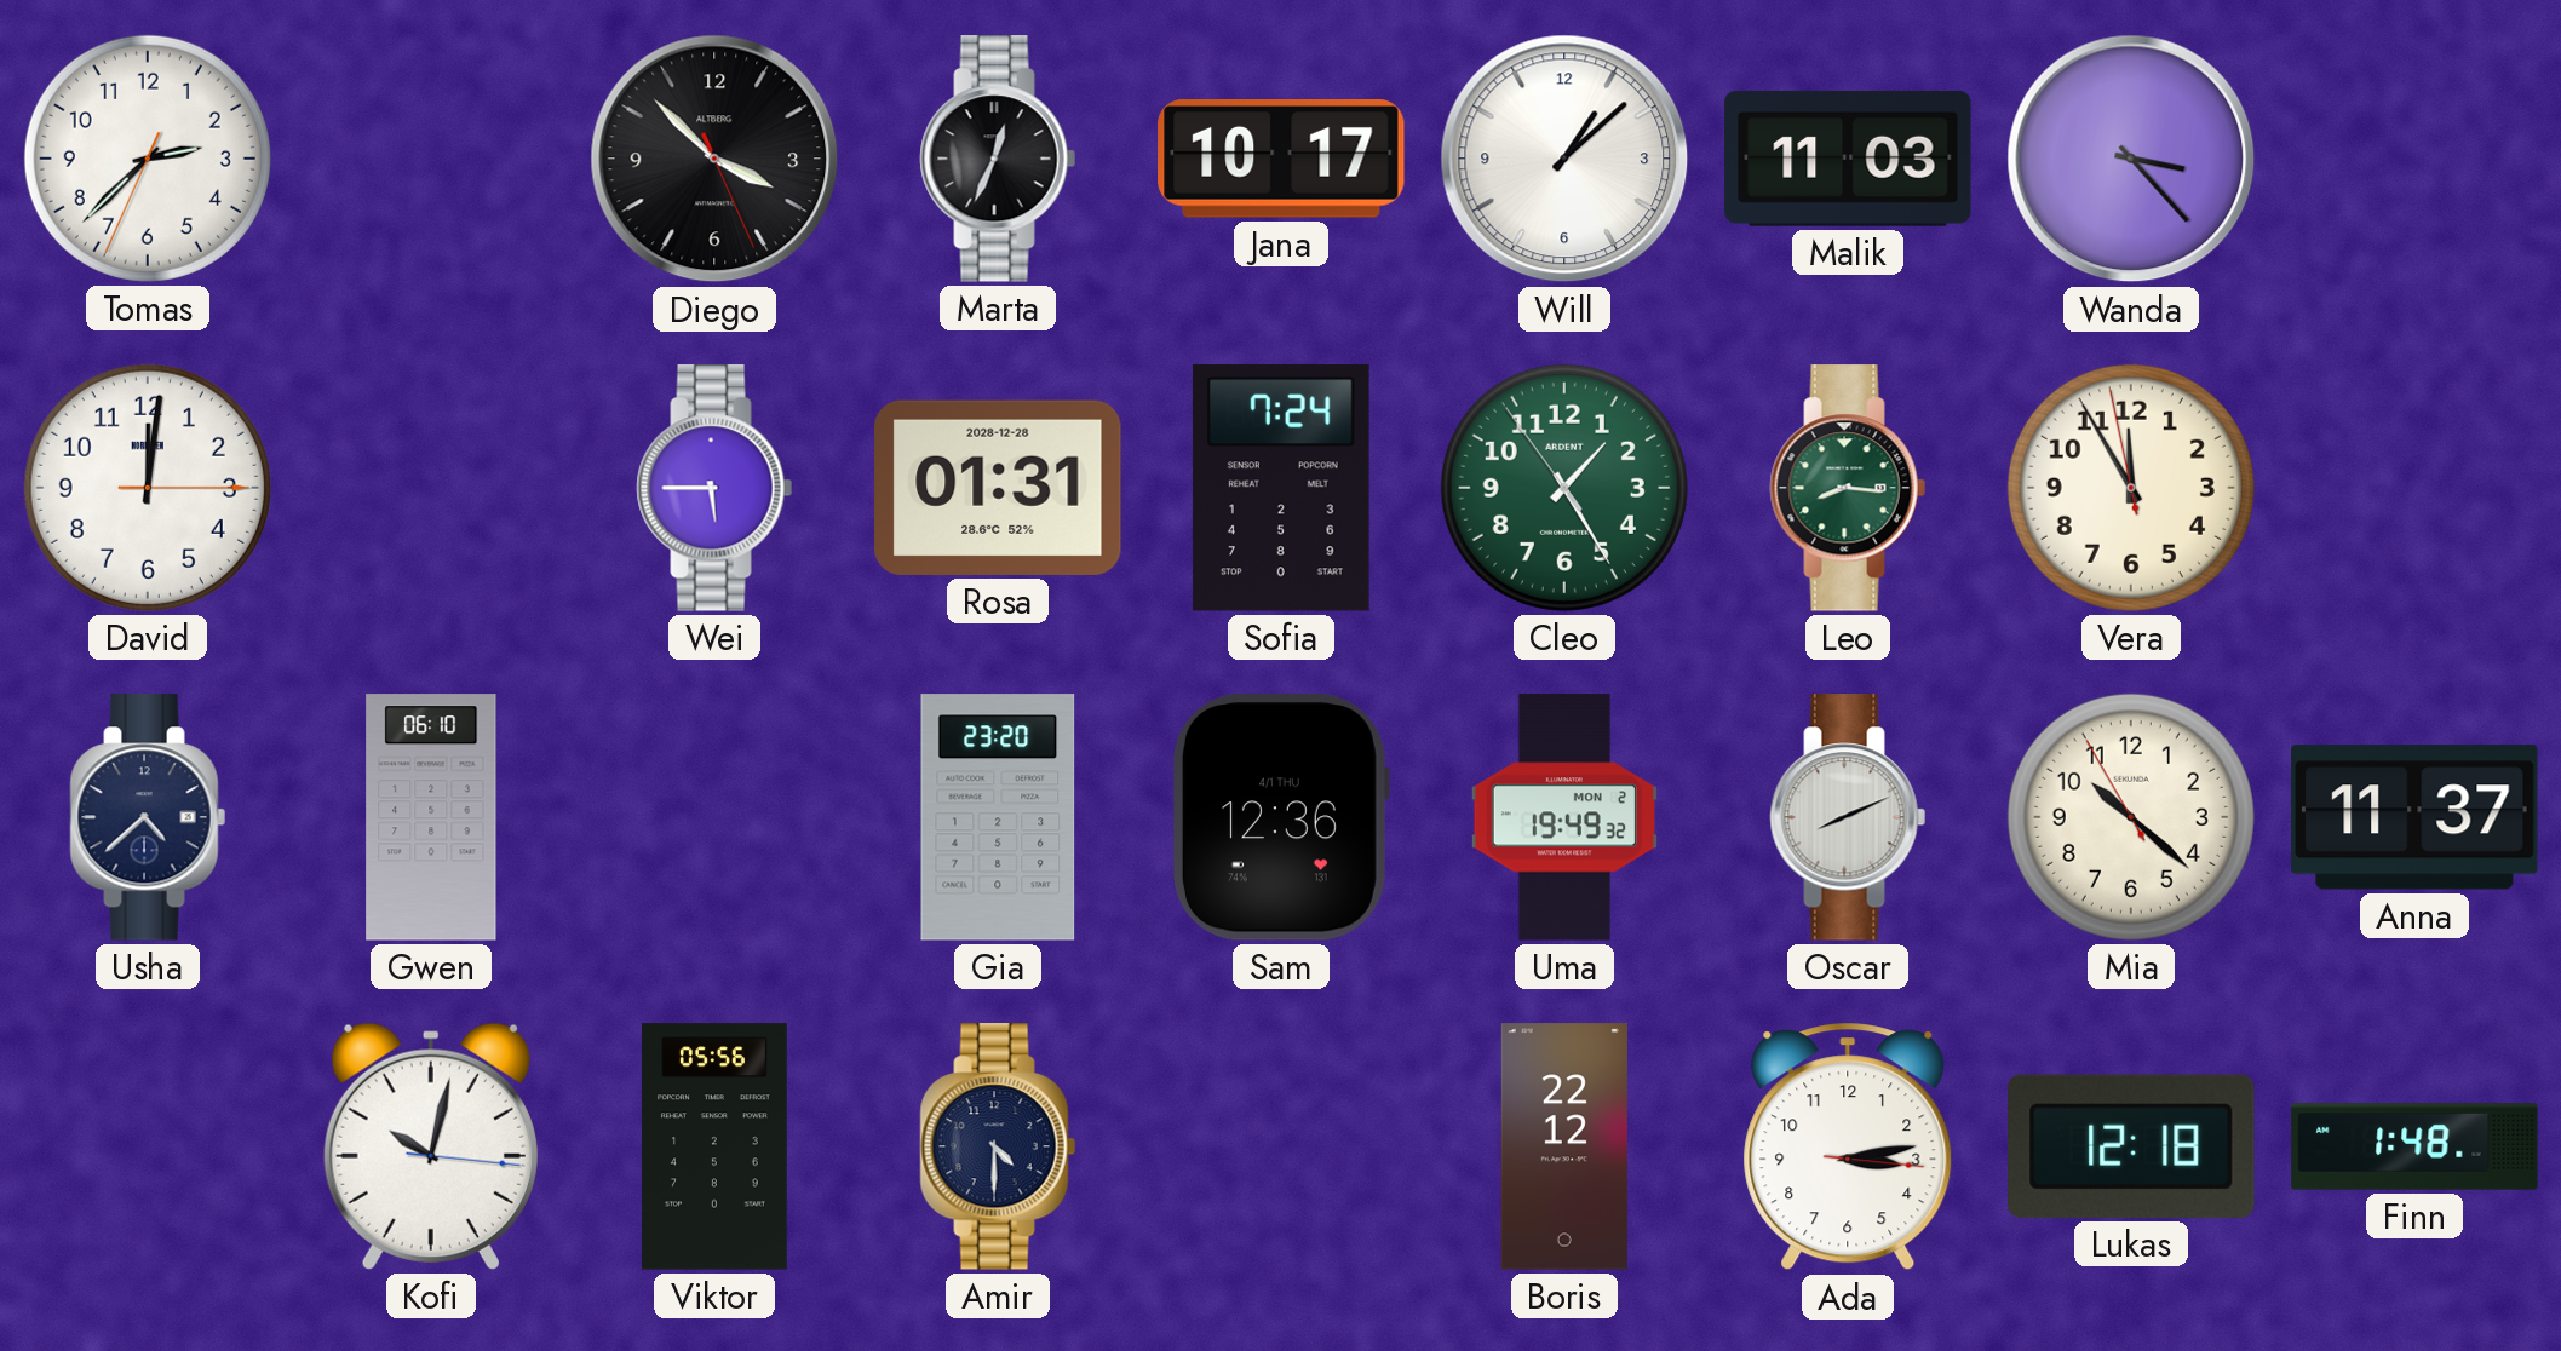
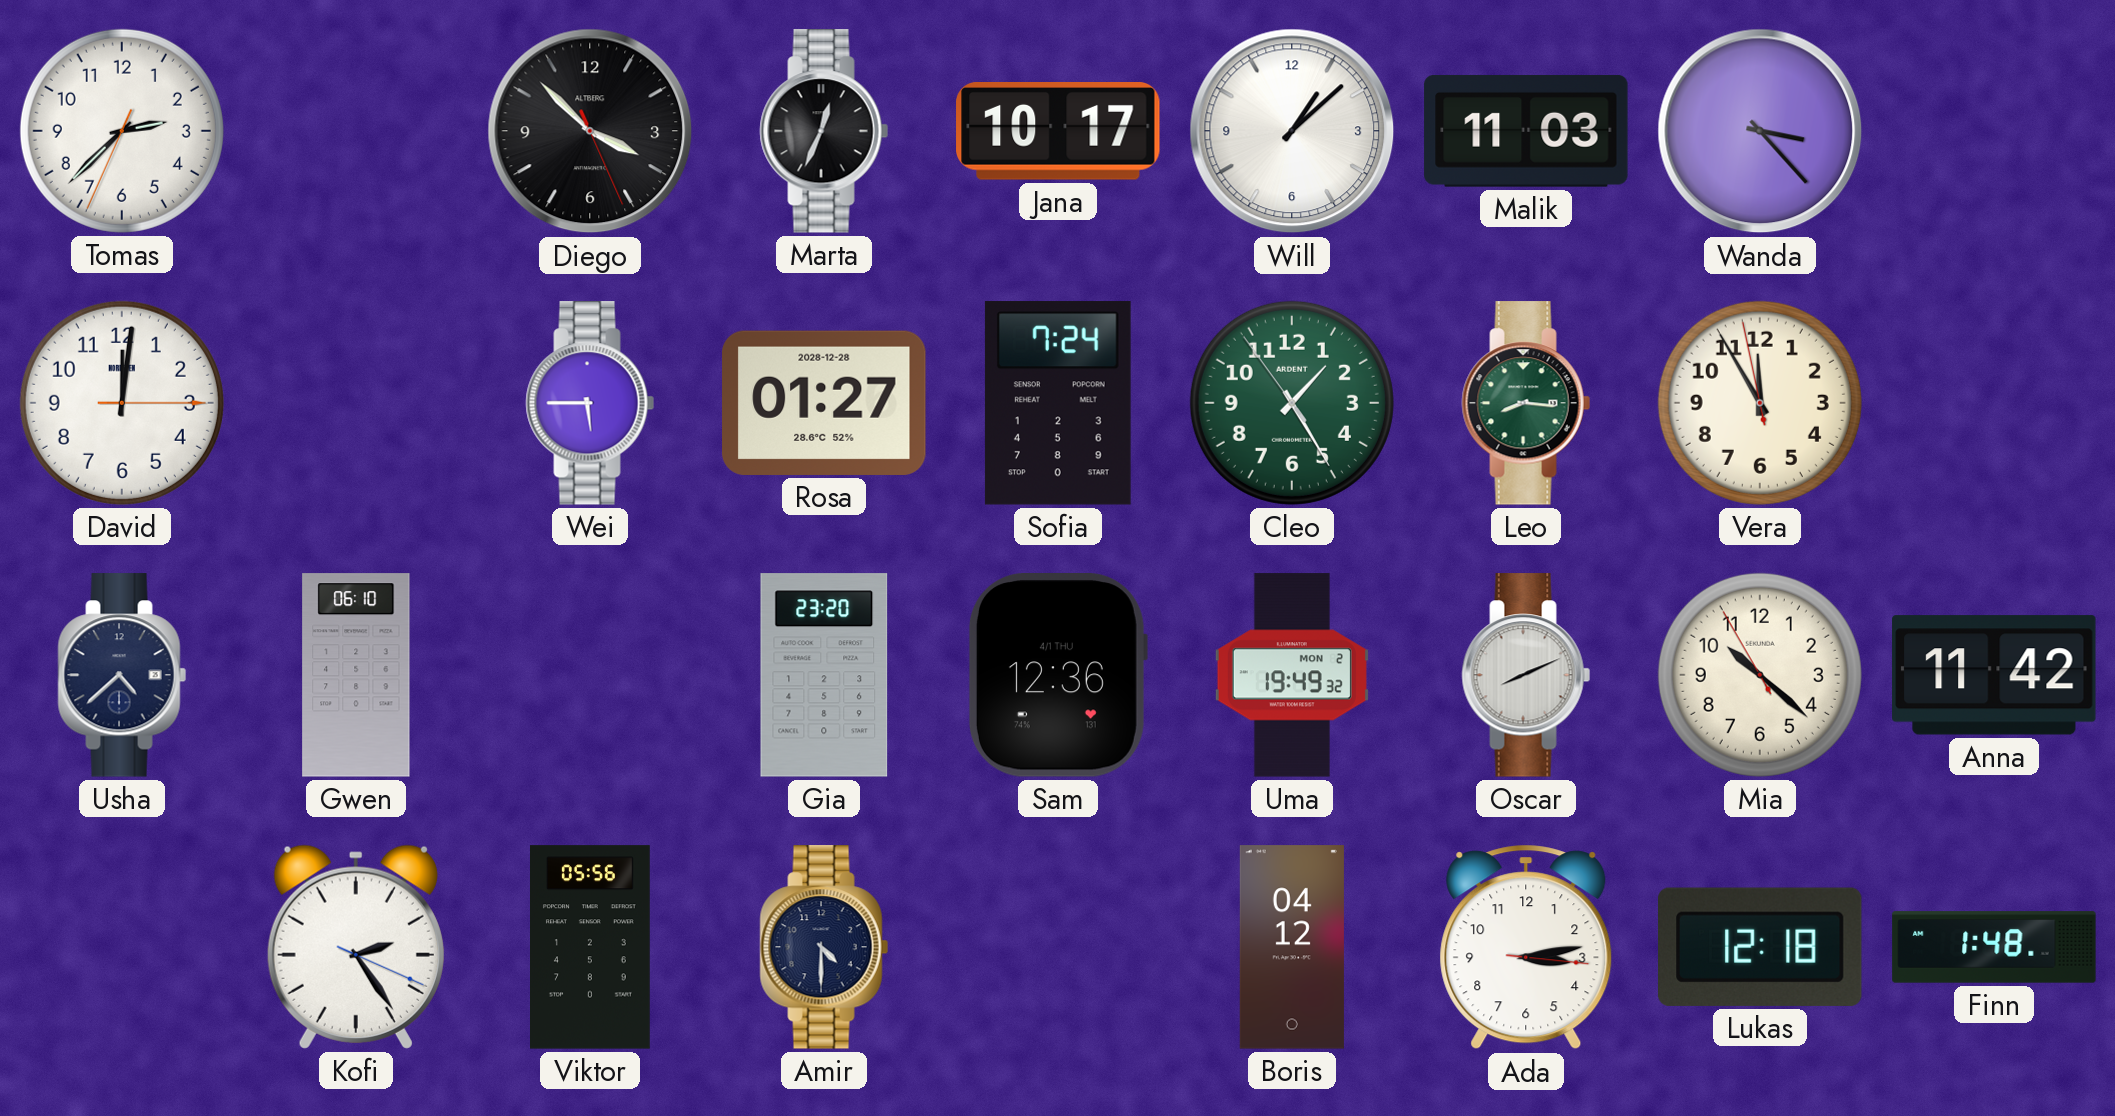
Rosa: 01:31 -> 01:27 (824, 403)
Anna: 11:37 -> 11:42 (1994, 675)
Kofi: 10:02 -> 2:24 (356, 947)
Boris: 22:12 -> 04:12 (1292, 947)
